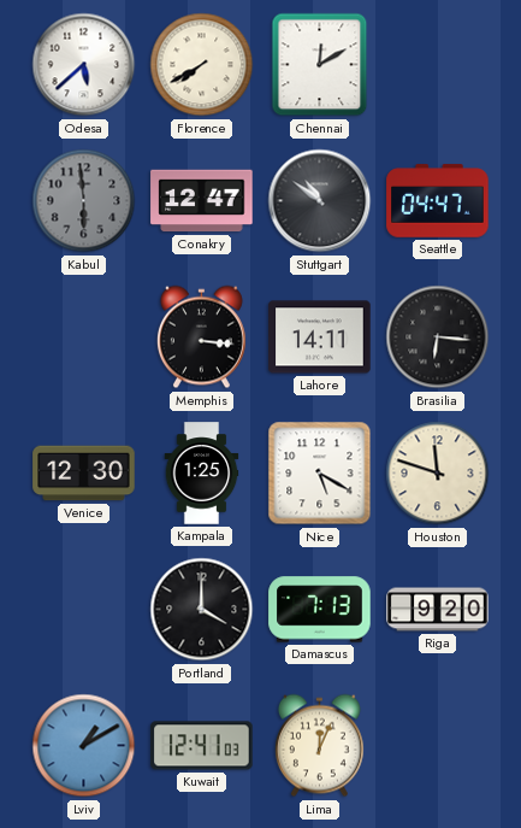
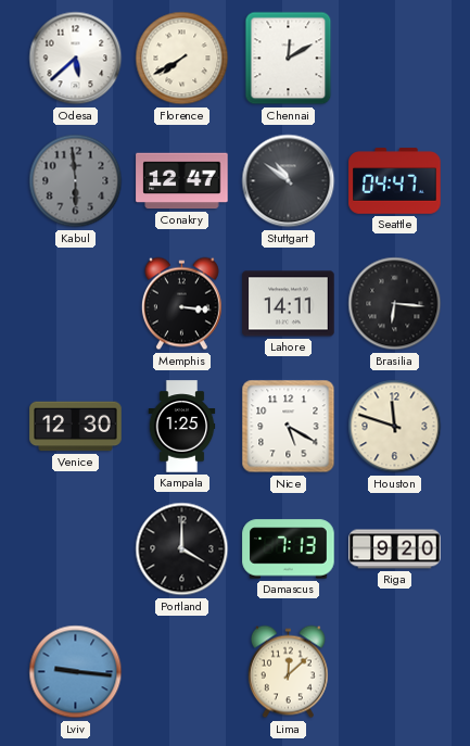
Lviv: 1:10 -> 9:16 (76, 672)
Kuwait: 12:41 -> none (202, 746)
Lima: 12:04 -> 12:08 (288, 672)
